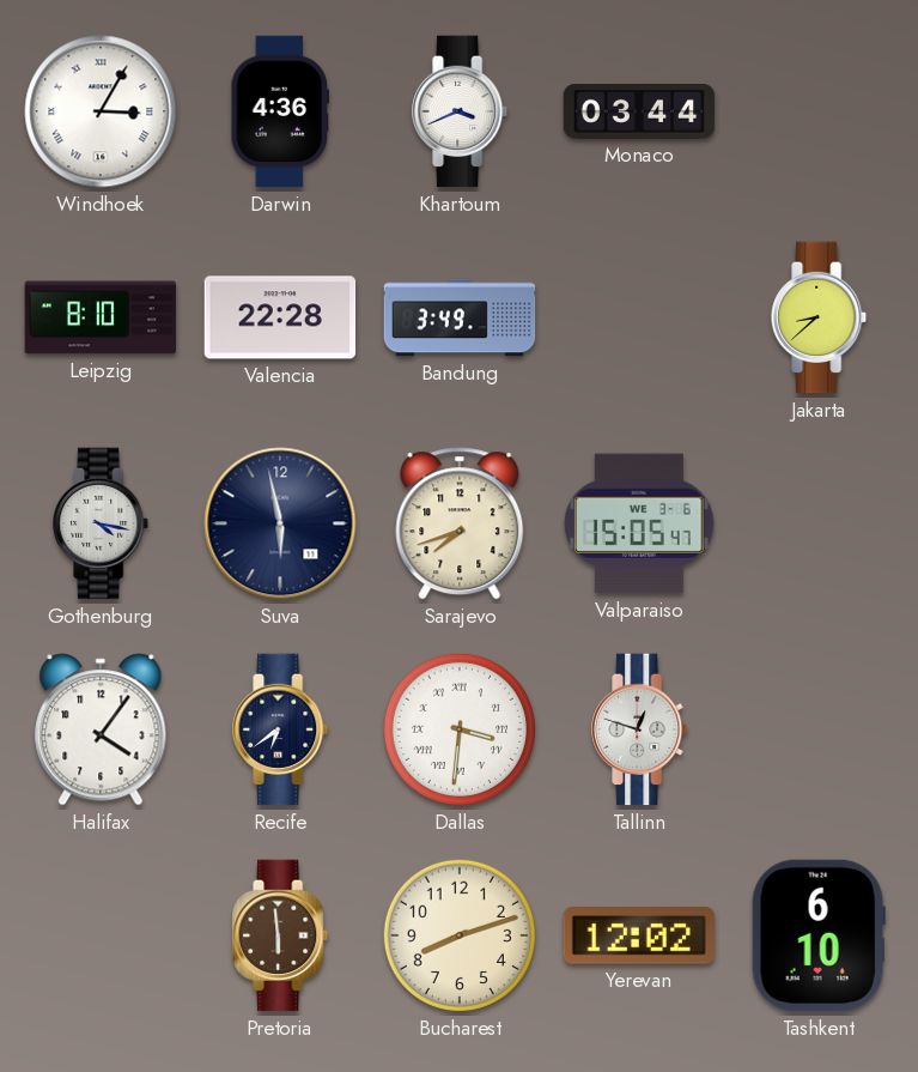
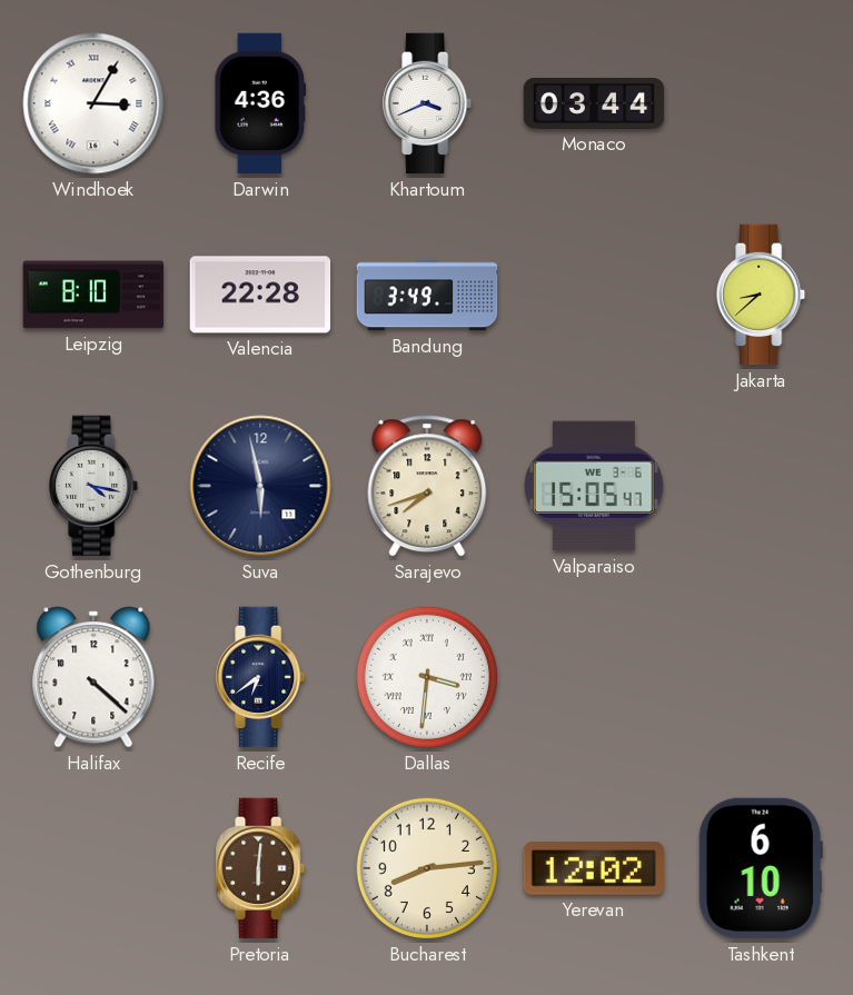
Halifax: 4:06 -> 4:22 (93, 677)
Tallinn: 12:48 -> none (640, 729)
Pretoria: 5:59 -> 6:01 (261, 868)
Bucharest: 8:12 -> 8:14 (427, 868)
